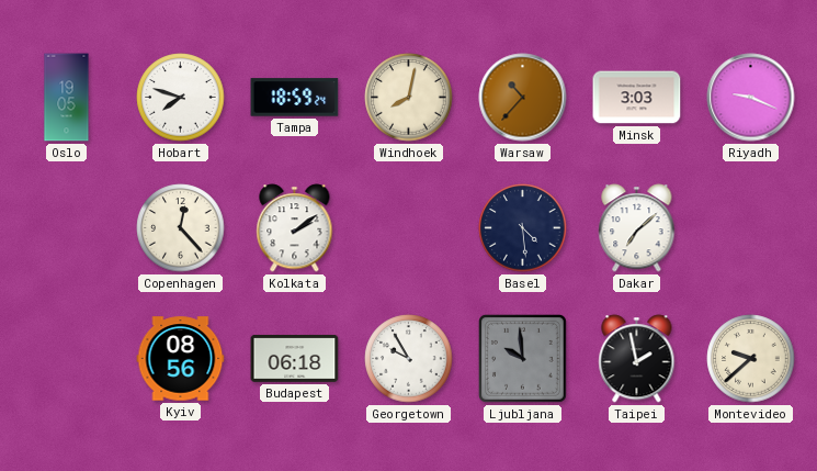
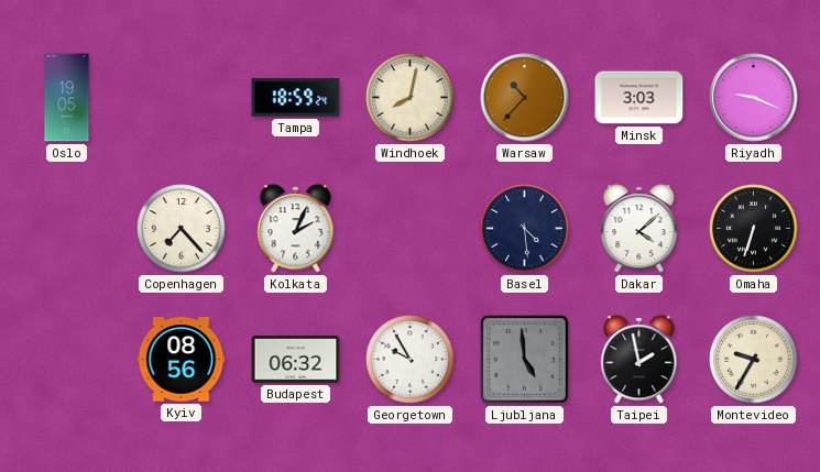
Hobart: 7:48 -> none (181, 98)
Copenhagen: 12:23 -> 7:23 (182, 229)
Kolkata: 2:09 -> 2:04 (296, 229)
Dakar: 7:08 -> 4:08 (639, 229)
Omaha: none -> 6:33 (754, 229)
Budapest: 06:18 -> 06:32 (296, 360)
Ljubljana: 9:59 -> 4:59 (524, 359)
Montevideo: 9:38 -> 9:35 (754, 360)
